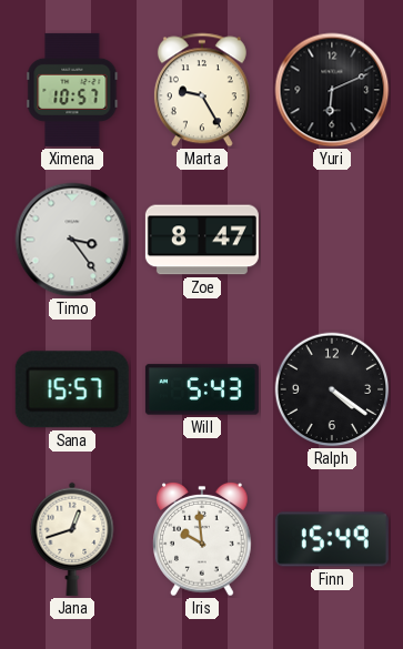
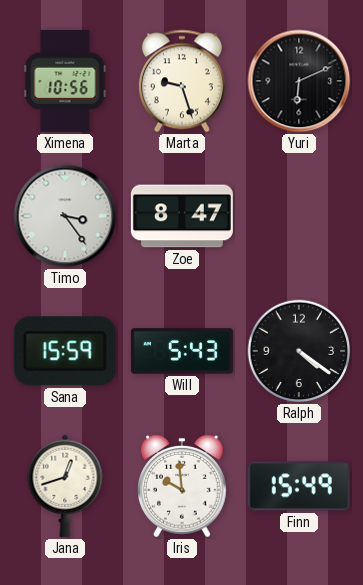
Ximena: 10:57 -> 10:56 (65, 81)
Marta: 9:25 -> 9:27 (182, 81)
Sana: 15:57 -> 15:59 (65, 351)
